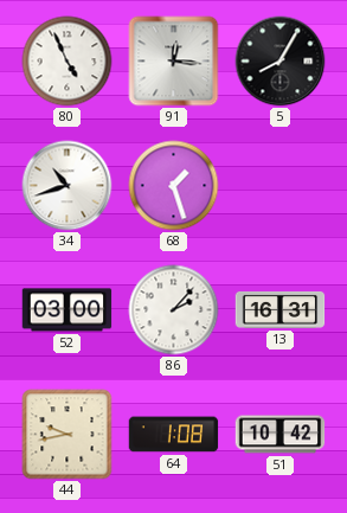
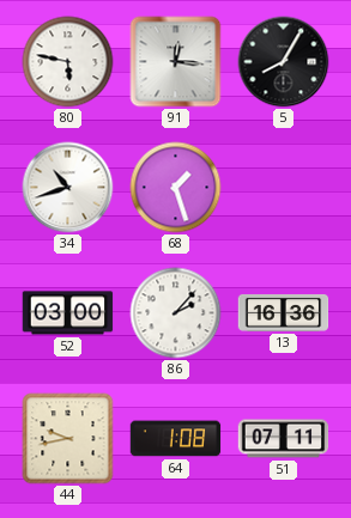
80: 4:56 -> 5:47 (68, 62)
13: 16:31 -> 16:36 (284, 312)
51: 10:42 -> 07:11 (284, 439)
